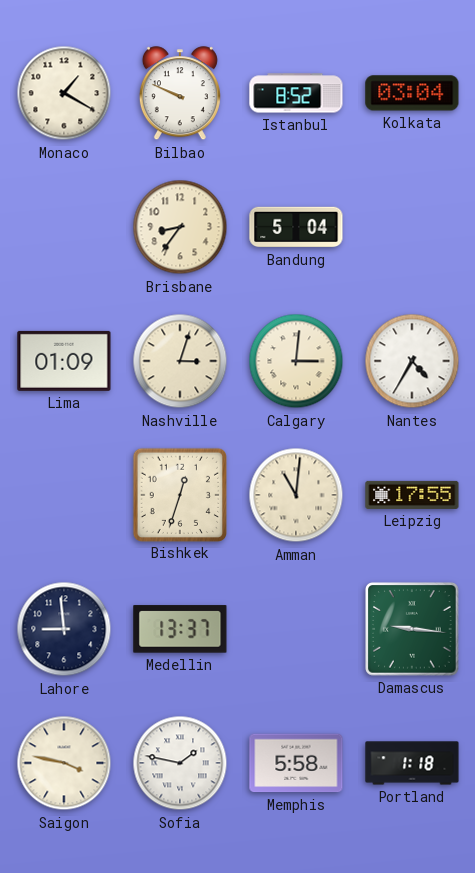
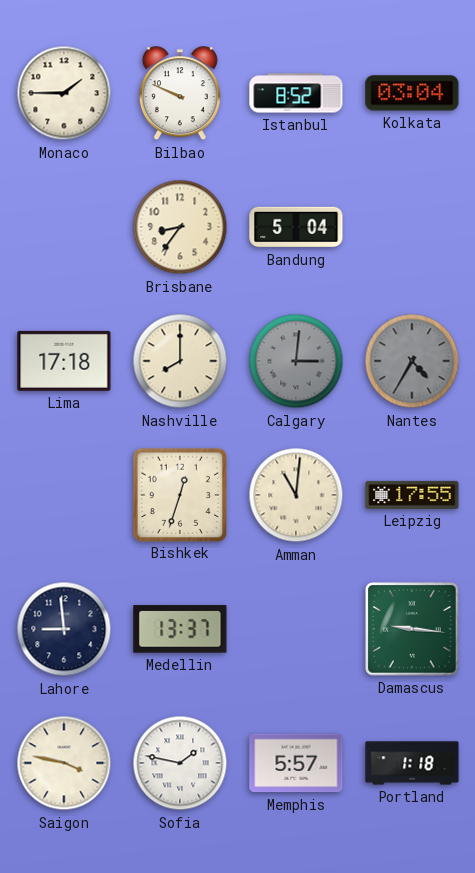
Monaco: 1:20 -> 1:45 (64, 93)
Lima: 01:09 -> 17:18 (64, 361)
Nashville: 3:03 -> 8:00 (180, 361)
Calgary dial: cream -> grey (296, 361)
Nantes dial: white -> grey (412, 361)
Memphis: 5:58 -> 5:57 (296, 763)
